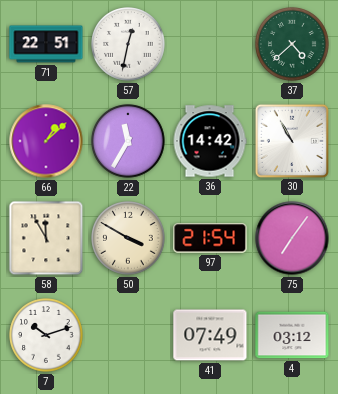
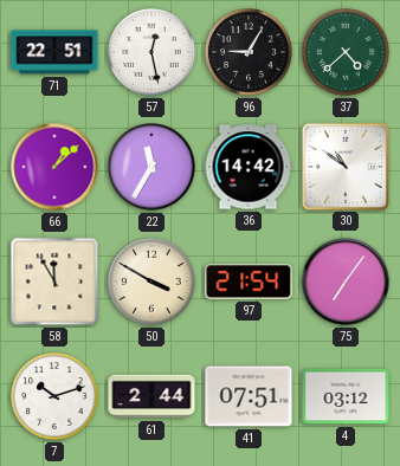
57: 12:32 -> 12:28 (151, 52)
96: none -> 9:05 (249, 52)
30: 10:55 -> 10:51 (344, 166)
61: none -> 2:44 (151, 396)
41: 07:49 -> 07:51 (249, 396)
